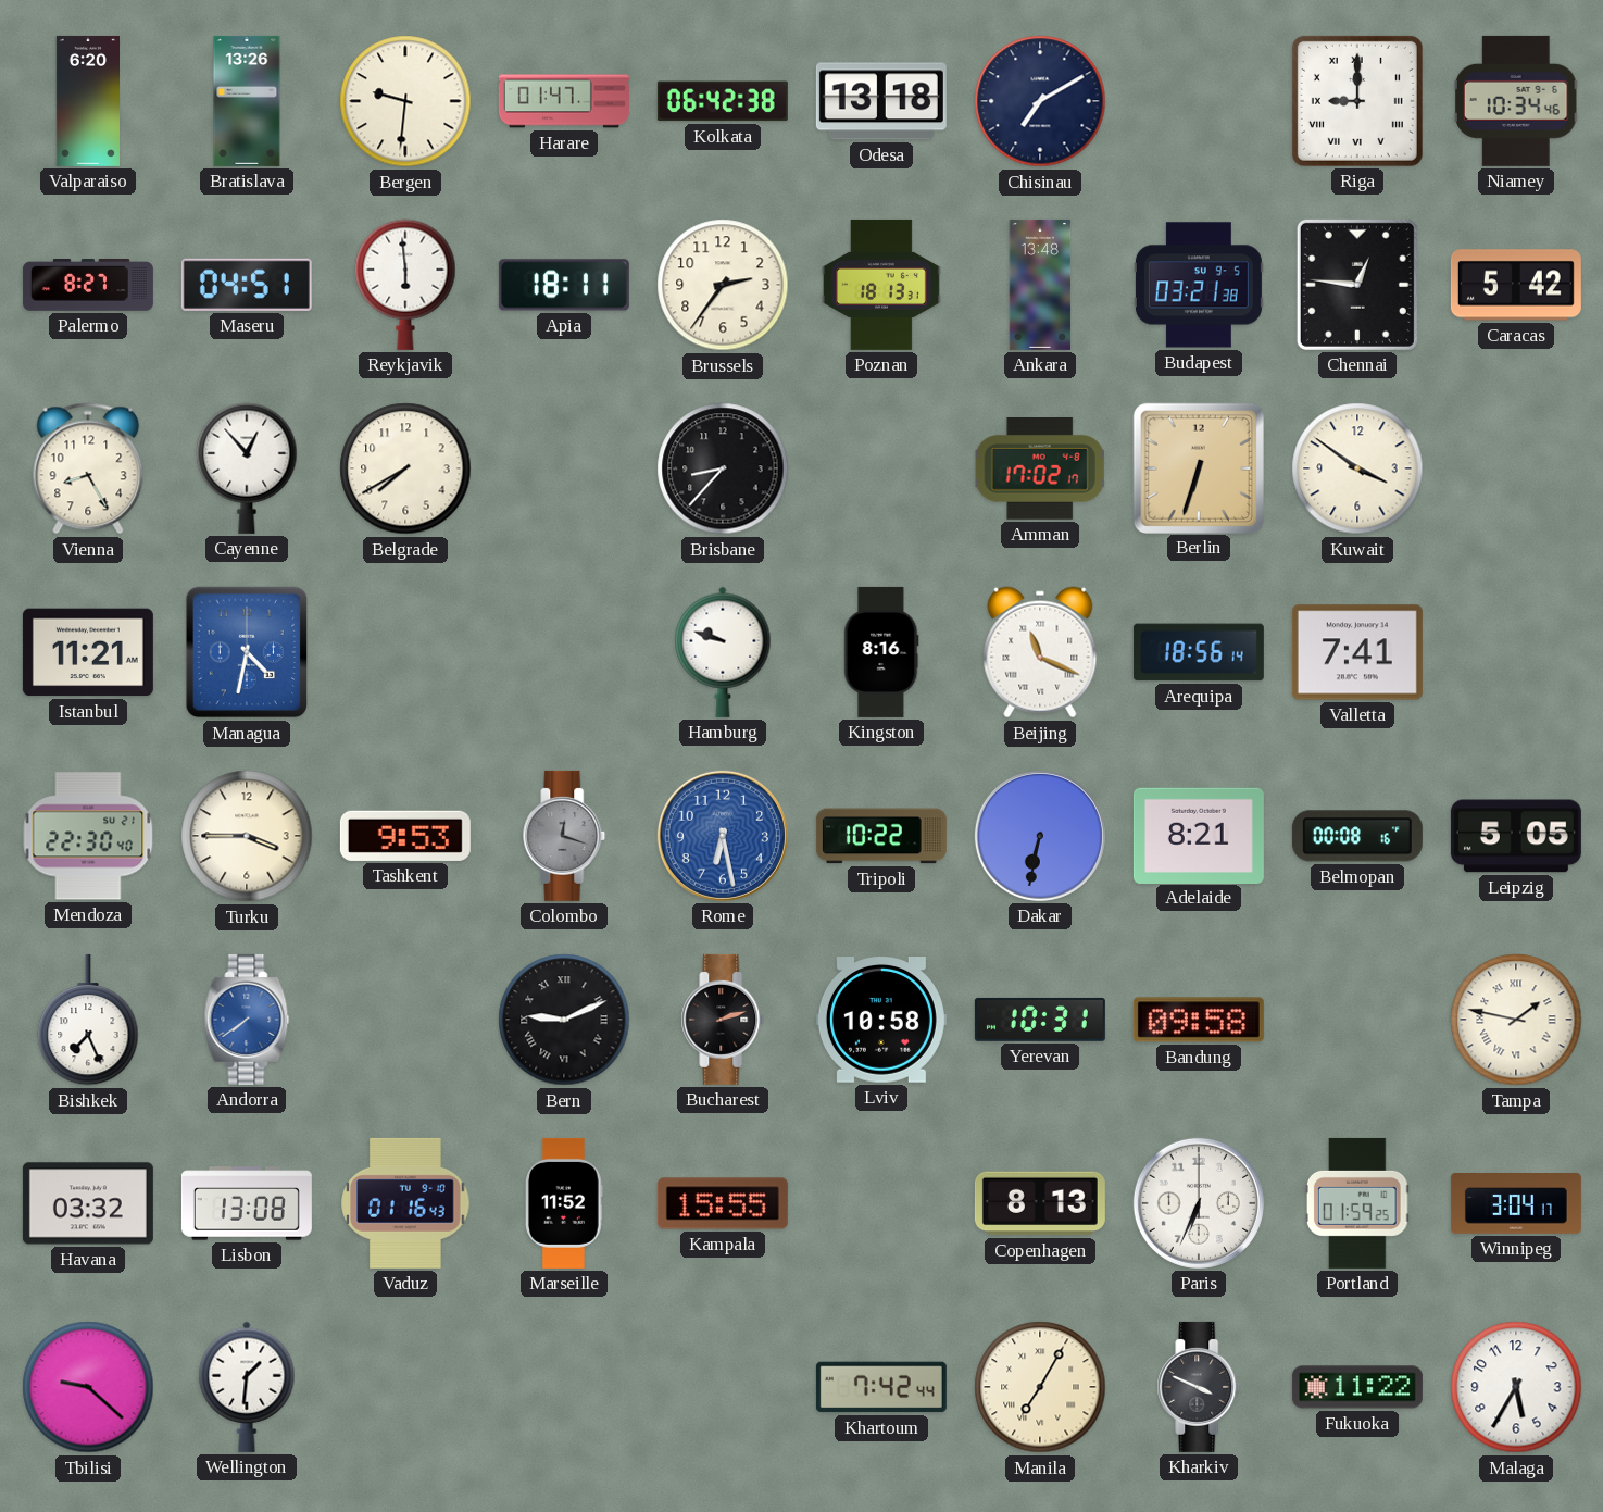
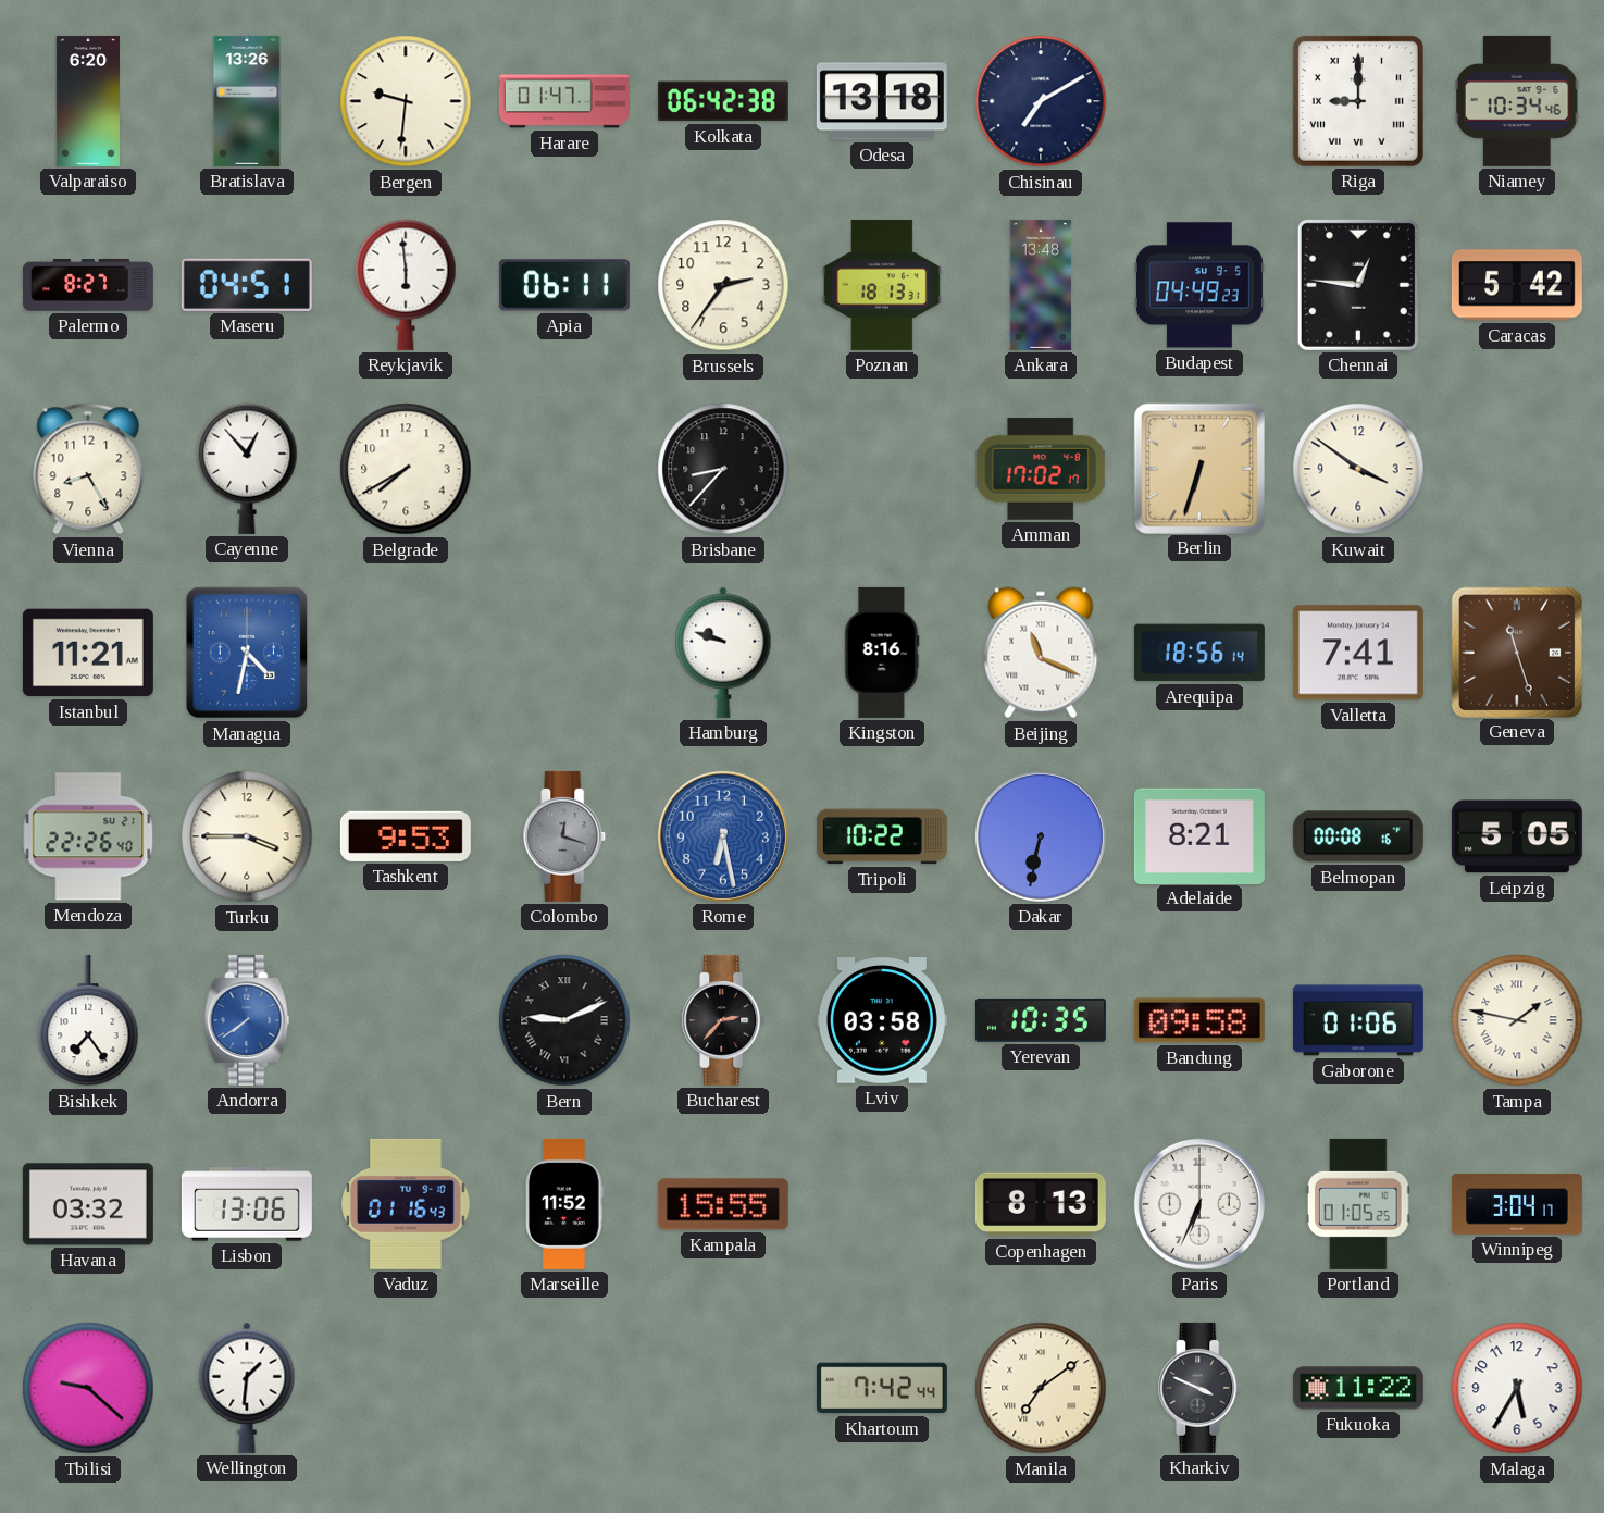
Apia: 18:11 -> 06:11 (564, 285)
Budapest: 03:21 -> 04:49 (1199, 285)
Geneva: none -> 11:27 (1516, 652)
Mendoza: 22:30 -> 22:26 (88, 836)
Bishkek: 7:26 -> 7:24 (88, 1020)
Bucharest: 2:12 -> 2:37 (723, 1020)
Lviv: 10:58 -> 03:58 (882, 1021)
Yerevan: 10:31 -> 10:35 (1041, 1020)
Gaborone: none -> 01:06 (1358, 1020)
Lisbon: 13:08 -> 13:06 (247, 1204)
Portland: 01:59 -> 01:05 (1358, 1204)
Manila: 7:05 -> 7:09 (1041, 1388)
